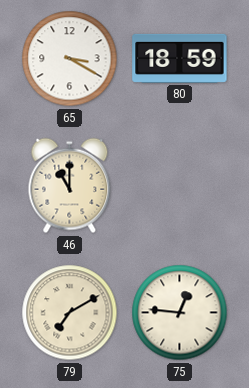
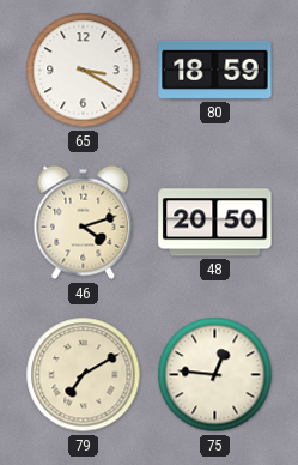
46: 11:00 -> 4:12 (84, 223)
48: none -> 20:50 (215, 223)
